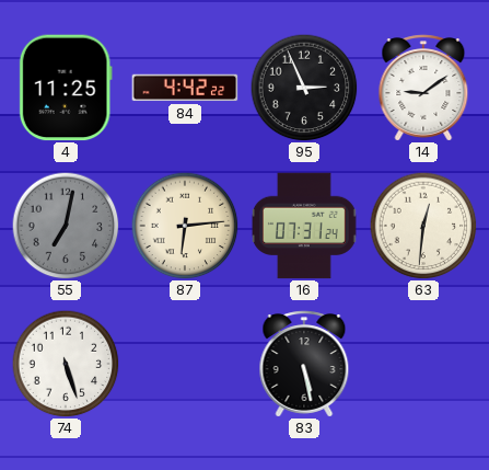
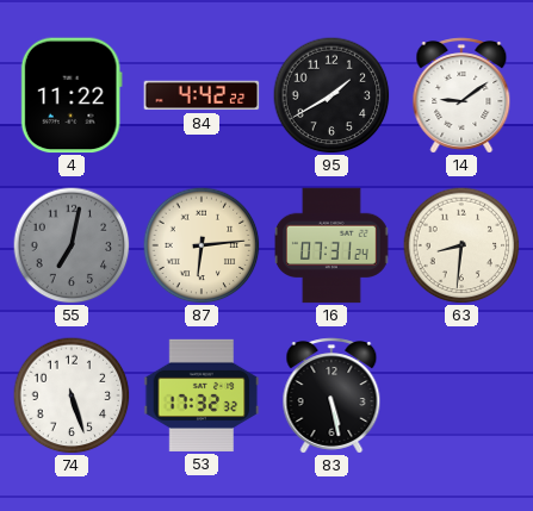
4: 11:25 -> 11:22 (72, 95)
95: 2:56 -> 1:40 (331, 95)
63: 12:31 -> 8:31 (461, 245)
53: none -> 17:32 (202, 395)
